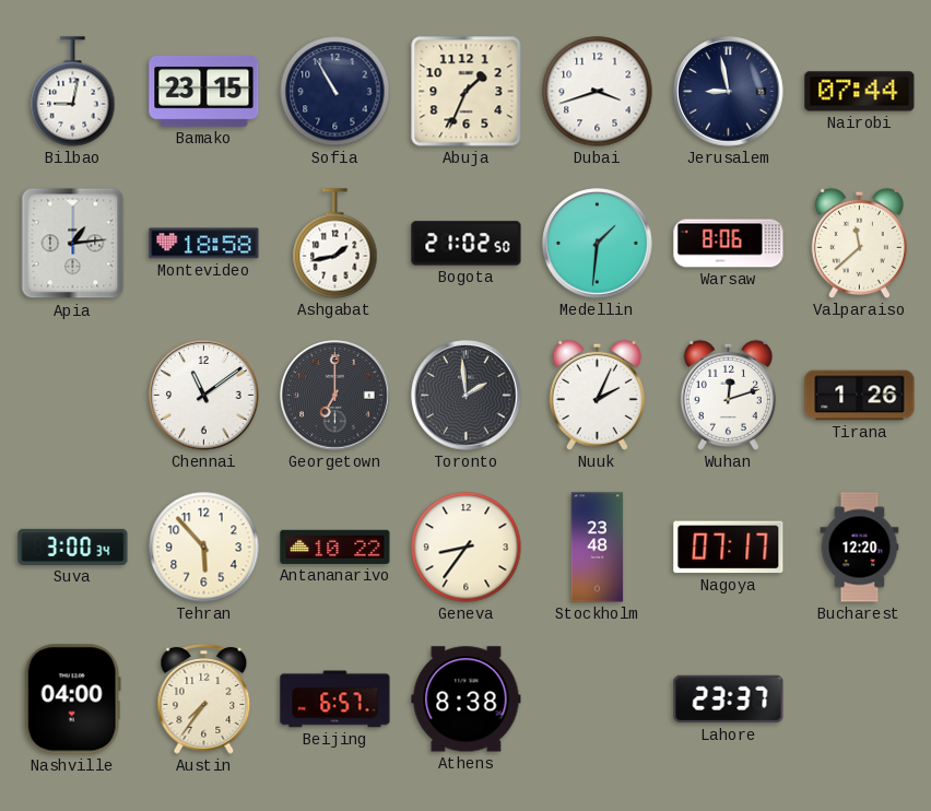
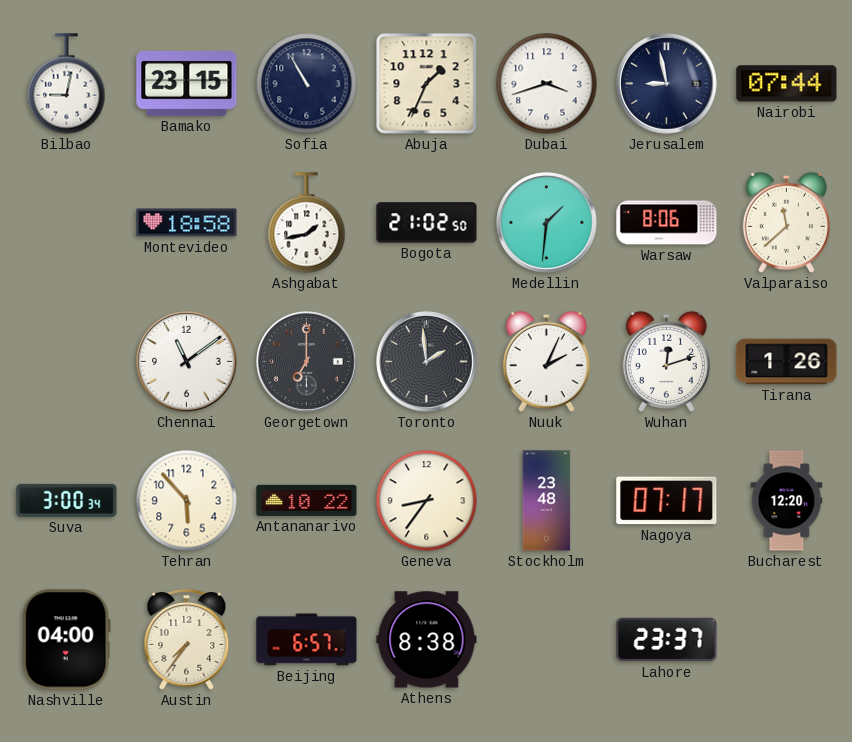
Apia: 1:14 -> none (73, 244)
